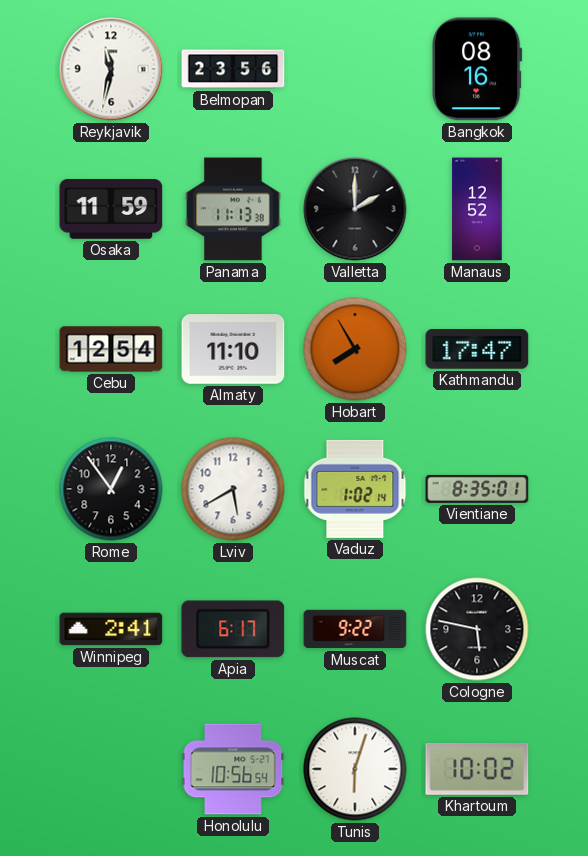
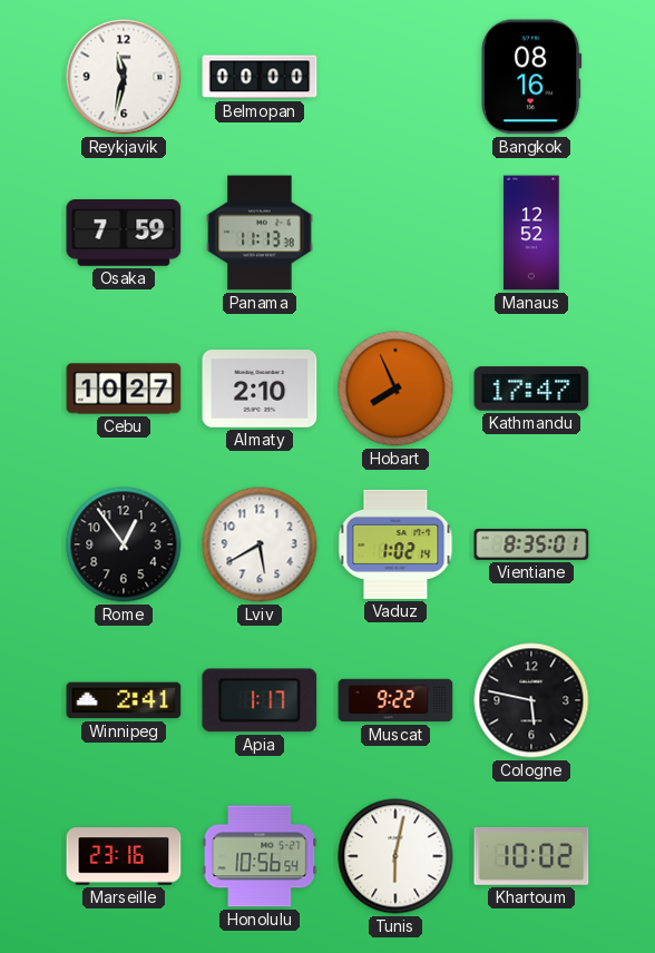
Belmopan: 23:56 -> 00:00 (260, 77)
Osaka: 11:59 -> 7:59 (124, 234)
Valletta: 2:00 -> none (355, 209)
Cebu: 12:54 -> 10:27 (124, 389)
Almaty: 11:10 -> 2:10 (260, 389)
Hobart: 7:55 -> 7:56 (395, 389)
Apia: 6:17 -> 1:17 (260, 700)
Marseille: none -> 23:16 (124, 856)
Tunis: 6:03 -> 6:02 (395, 856)
